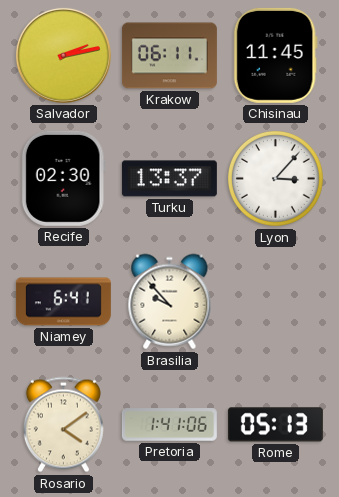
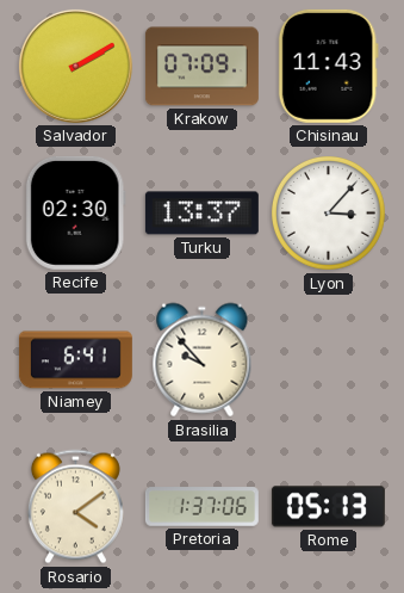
Salvador: 2:13 -> 2:10 (75, 66)
Krakow: 06:11 -> 07:09 (201, 67)
Chisinau: 11:45 -> 11:43 (328, 66)
Pretoria: 1:41 -> 1:37 (201, 507)
